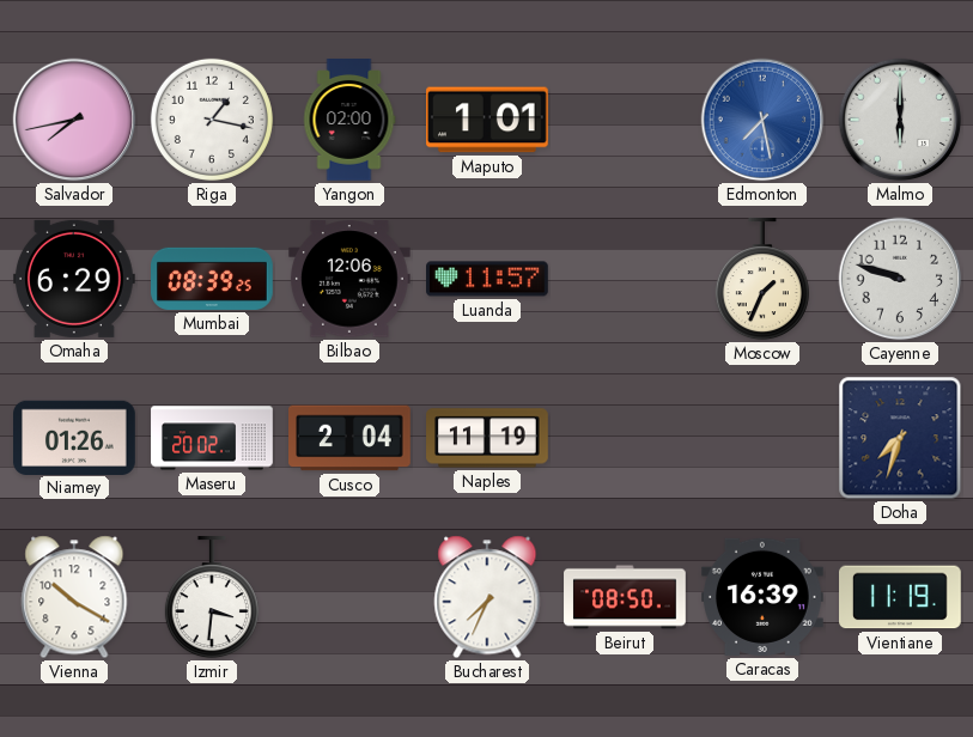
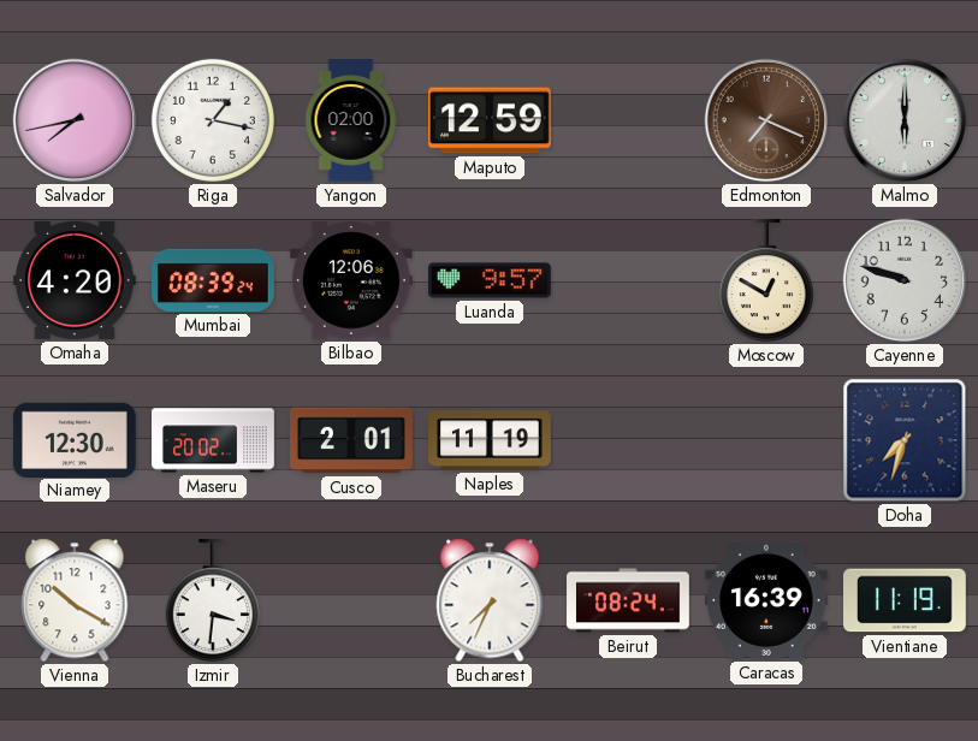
Maputo: 1:01 -> 12:59 (491, 120)
Edmonton: 7:28 -> 7:19 (766, 120)
Edmonton dial: blue -> brown (766, 120)
Omaha: 6:29 -> 4:20 (76, 280)
Mumbai: 08:39:25 -> 08:39:24 (213, 280)
Luanda: 11:57 -> 9:57 (491, 280)
Moscow: 1:34 -> 12:50 (766, 281)
Niamey: 01:26 -> 12:30 (76, 439)
Cusco: 2:04 -> 2:01 (352, 440)
Beirut: 08:50 -> 08:24 (628, 600)
